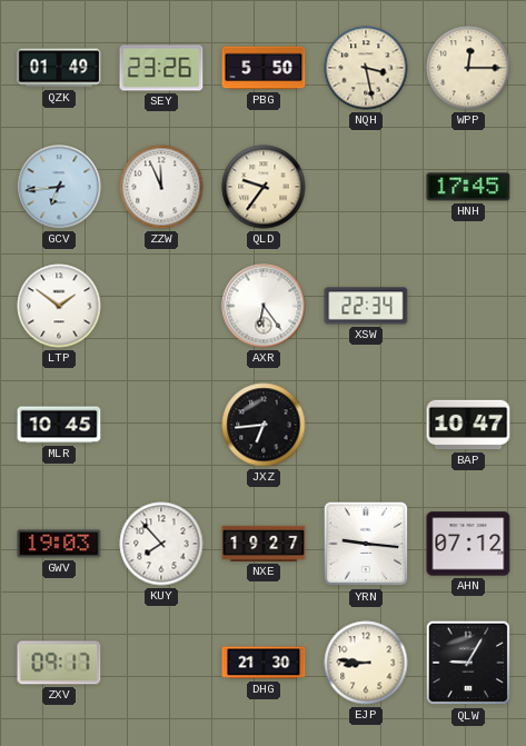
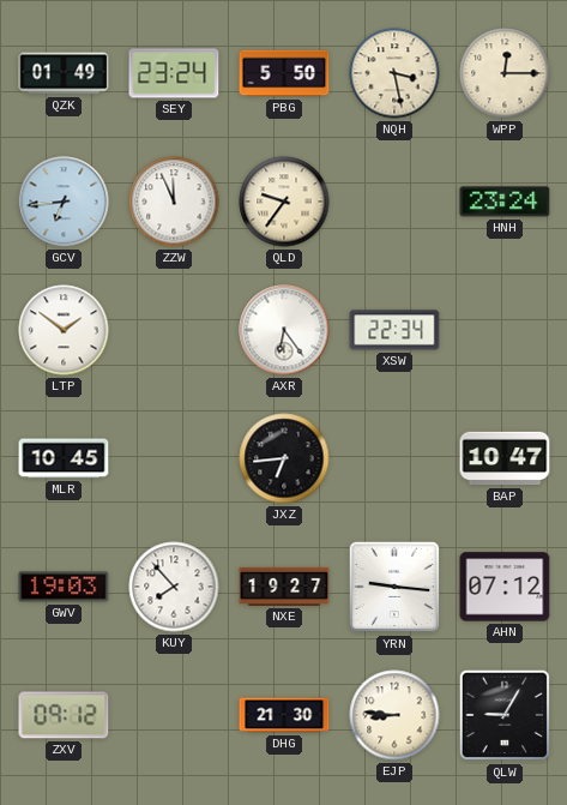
SEY: 23:26 -> 23:24 (174, 73)
HNH: 17:45 -> 23:24 (505, 202)
ZXV: 09:17 -> 09:12 (64, 715)
